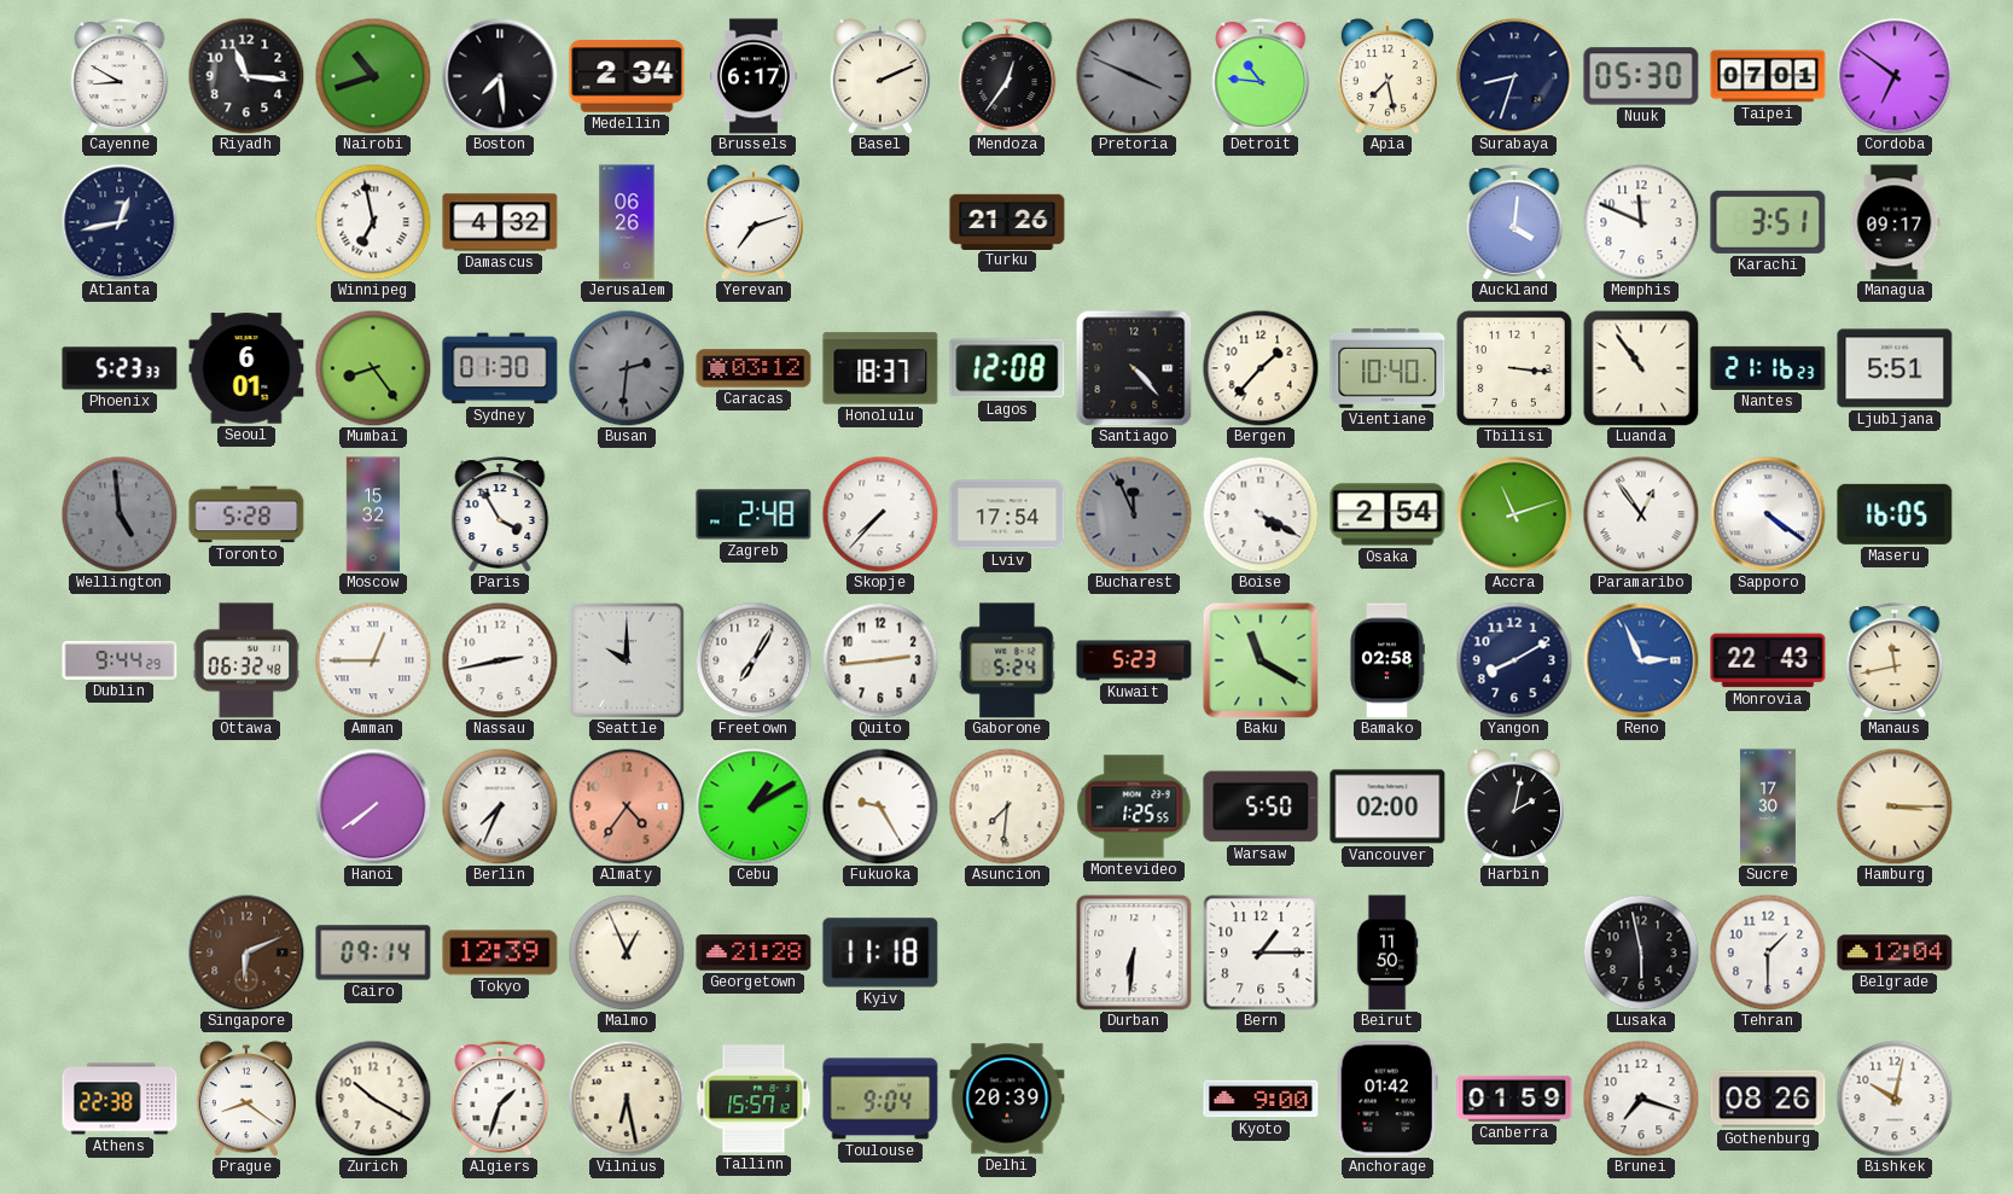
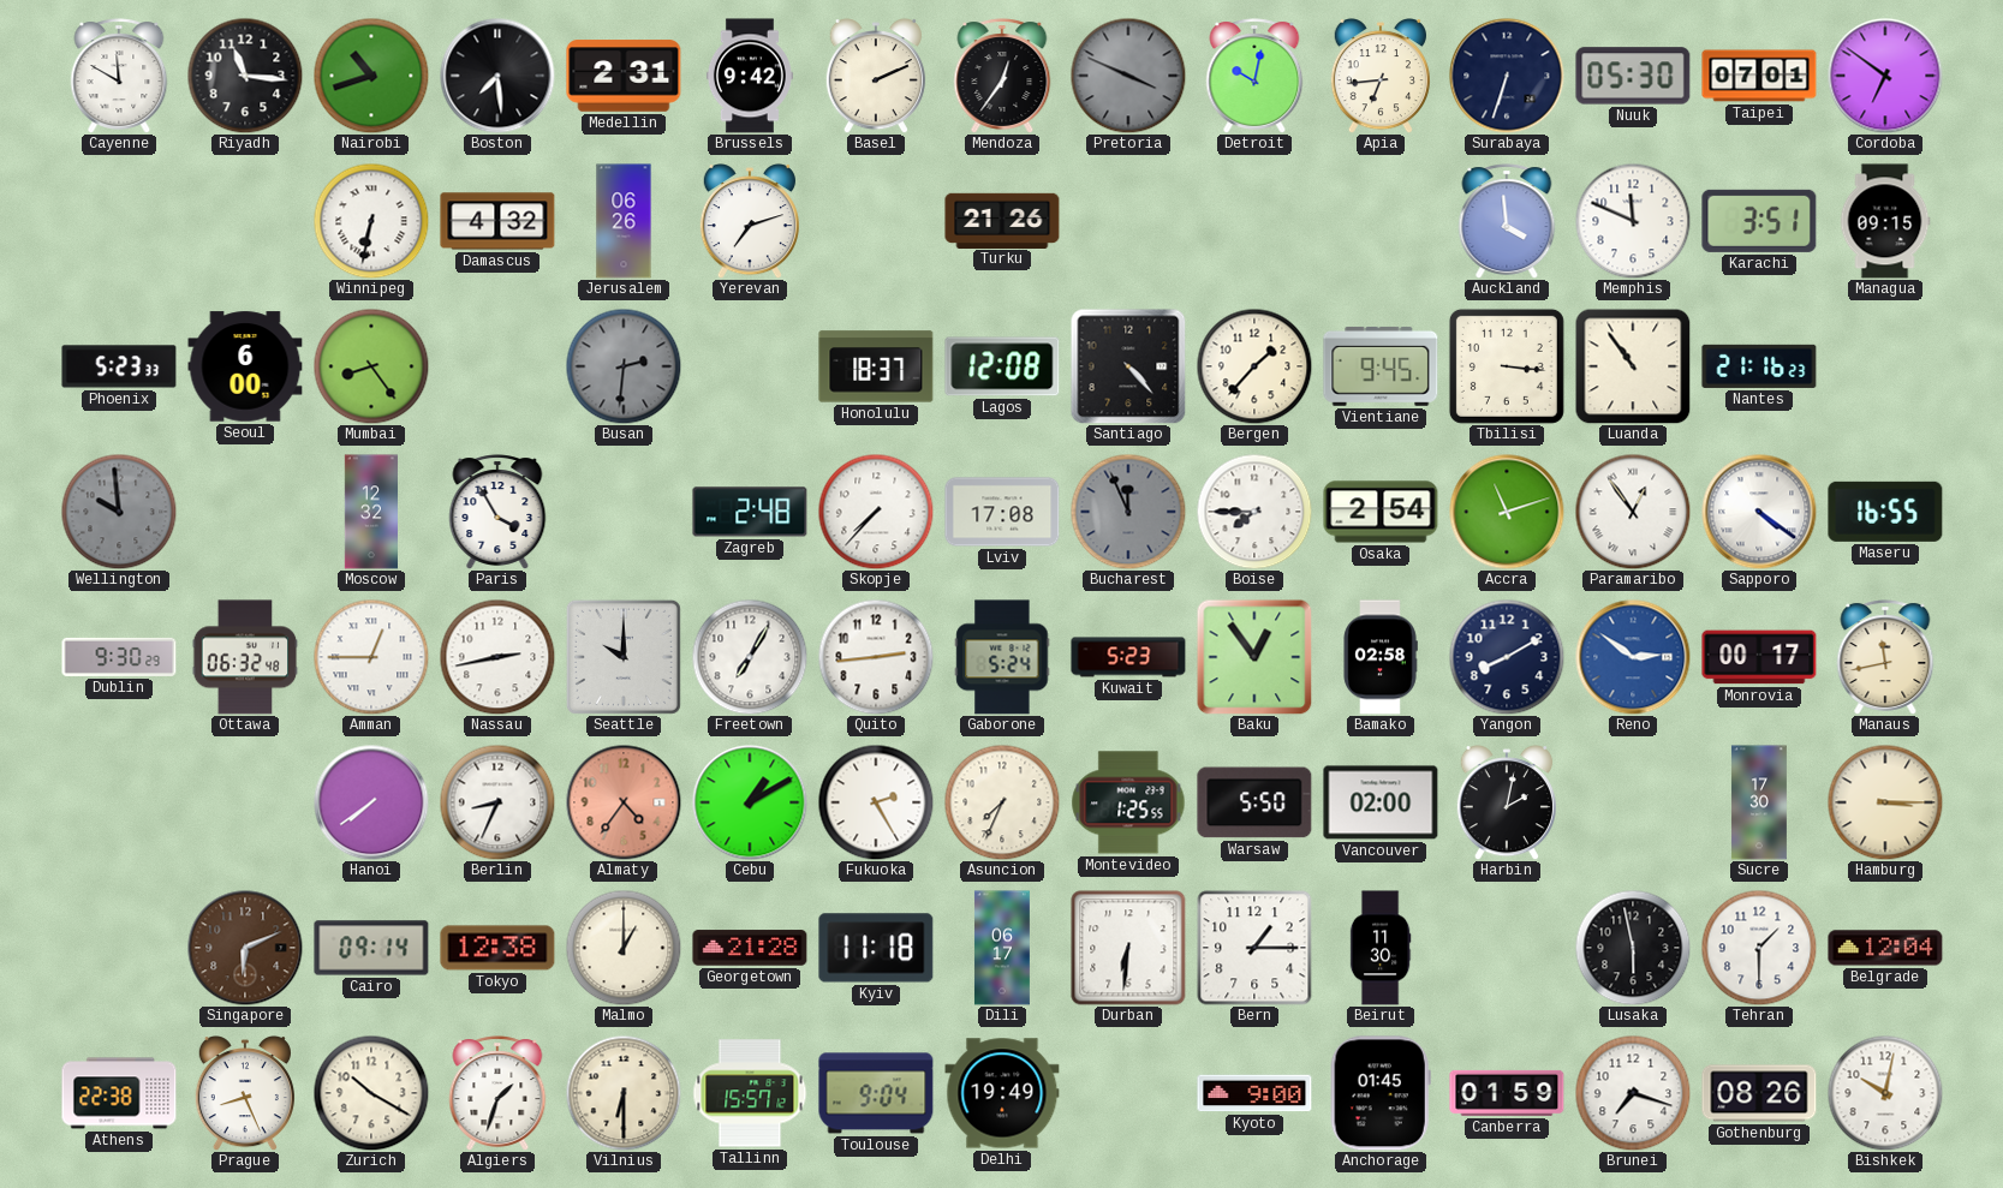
Cayenne: 8:50 -> 11:50 (119, 76)
Medellin: 2:34 -> 2:31 (624, 76)
Brussels: 6:17 -> 9:42 (750, 76)
Detroit: 10:46 -> 10:02 (1254, 76)
Apia: 7:28 -> 6:44 (1381, 76)
Surabaya: 8:33 -> 6:33 (1507, 76)
Atlanta: 12:43 -> none (120, 222)
Winnipeg: 6:58 -> 6:32 (371, 221)
Auckland: 4:01 -> 3:59 (1507, 221)
Managua: 09:17 -> 09:15 (1885, 221)
Seoul: 6:01 -> 6:00 (245, 366)
Sydney: 01:30 -> none (500, 368)
Caracas: 03:12 -> none (754, 368)
Vientiane: 10:40 -> 9:45 (1381, 366)
Ljubljana: 5:51 -> none (1895, 368)
Wellington: 4:59 -> 9:59 (119, 512)
Toronto: 5:28 -> none (246, 514)
Moscow: 15:32 -> 12:32 (370, 512)
Lviv: 17:54 -> 17:08 (1002, 512)
Boise: 4:20 -> 7:45 (1254, 512)
Maseru: 16:05 -> 16:55 (1885, 512)
Dublin: 9:44 -> 9:30 (119, 657)
Baku: 11:20 -> 12:54 (1254, 657)
Reno: 2:56 -> 2:51 (1633, 657)
Monrovia: 22:43 -> 00:17 (1759, 657)
Berlin: 7:34 -> 8:34 (497, 802)
Fukuoka: 9:25 -> 2:25 (876, 802)
Asuncion: 7:31 -> 7:34 (1002, 802)
Tokyo: 12:39 -> 12:38 (497, 948)
Malmo: 12:56 -> 1:00 (624, 948)
Dili: none -> 06:17 (1002, 948)
Beirut: 11:50 -> 11:30 (1381, 948)
Prague: 8:21 -> 8:26 (245, 1093)
Vilnius: 6:28 -> 6:30 (624, 1093)
Delhi: 20:39 -> 19:49 (1002, 1093)
Anchorage: 01:42 -> 01:45 (1381, 1093)
